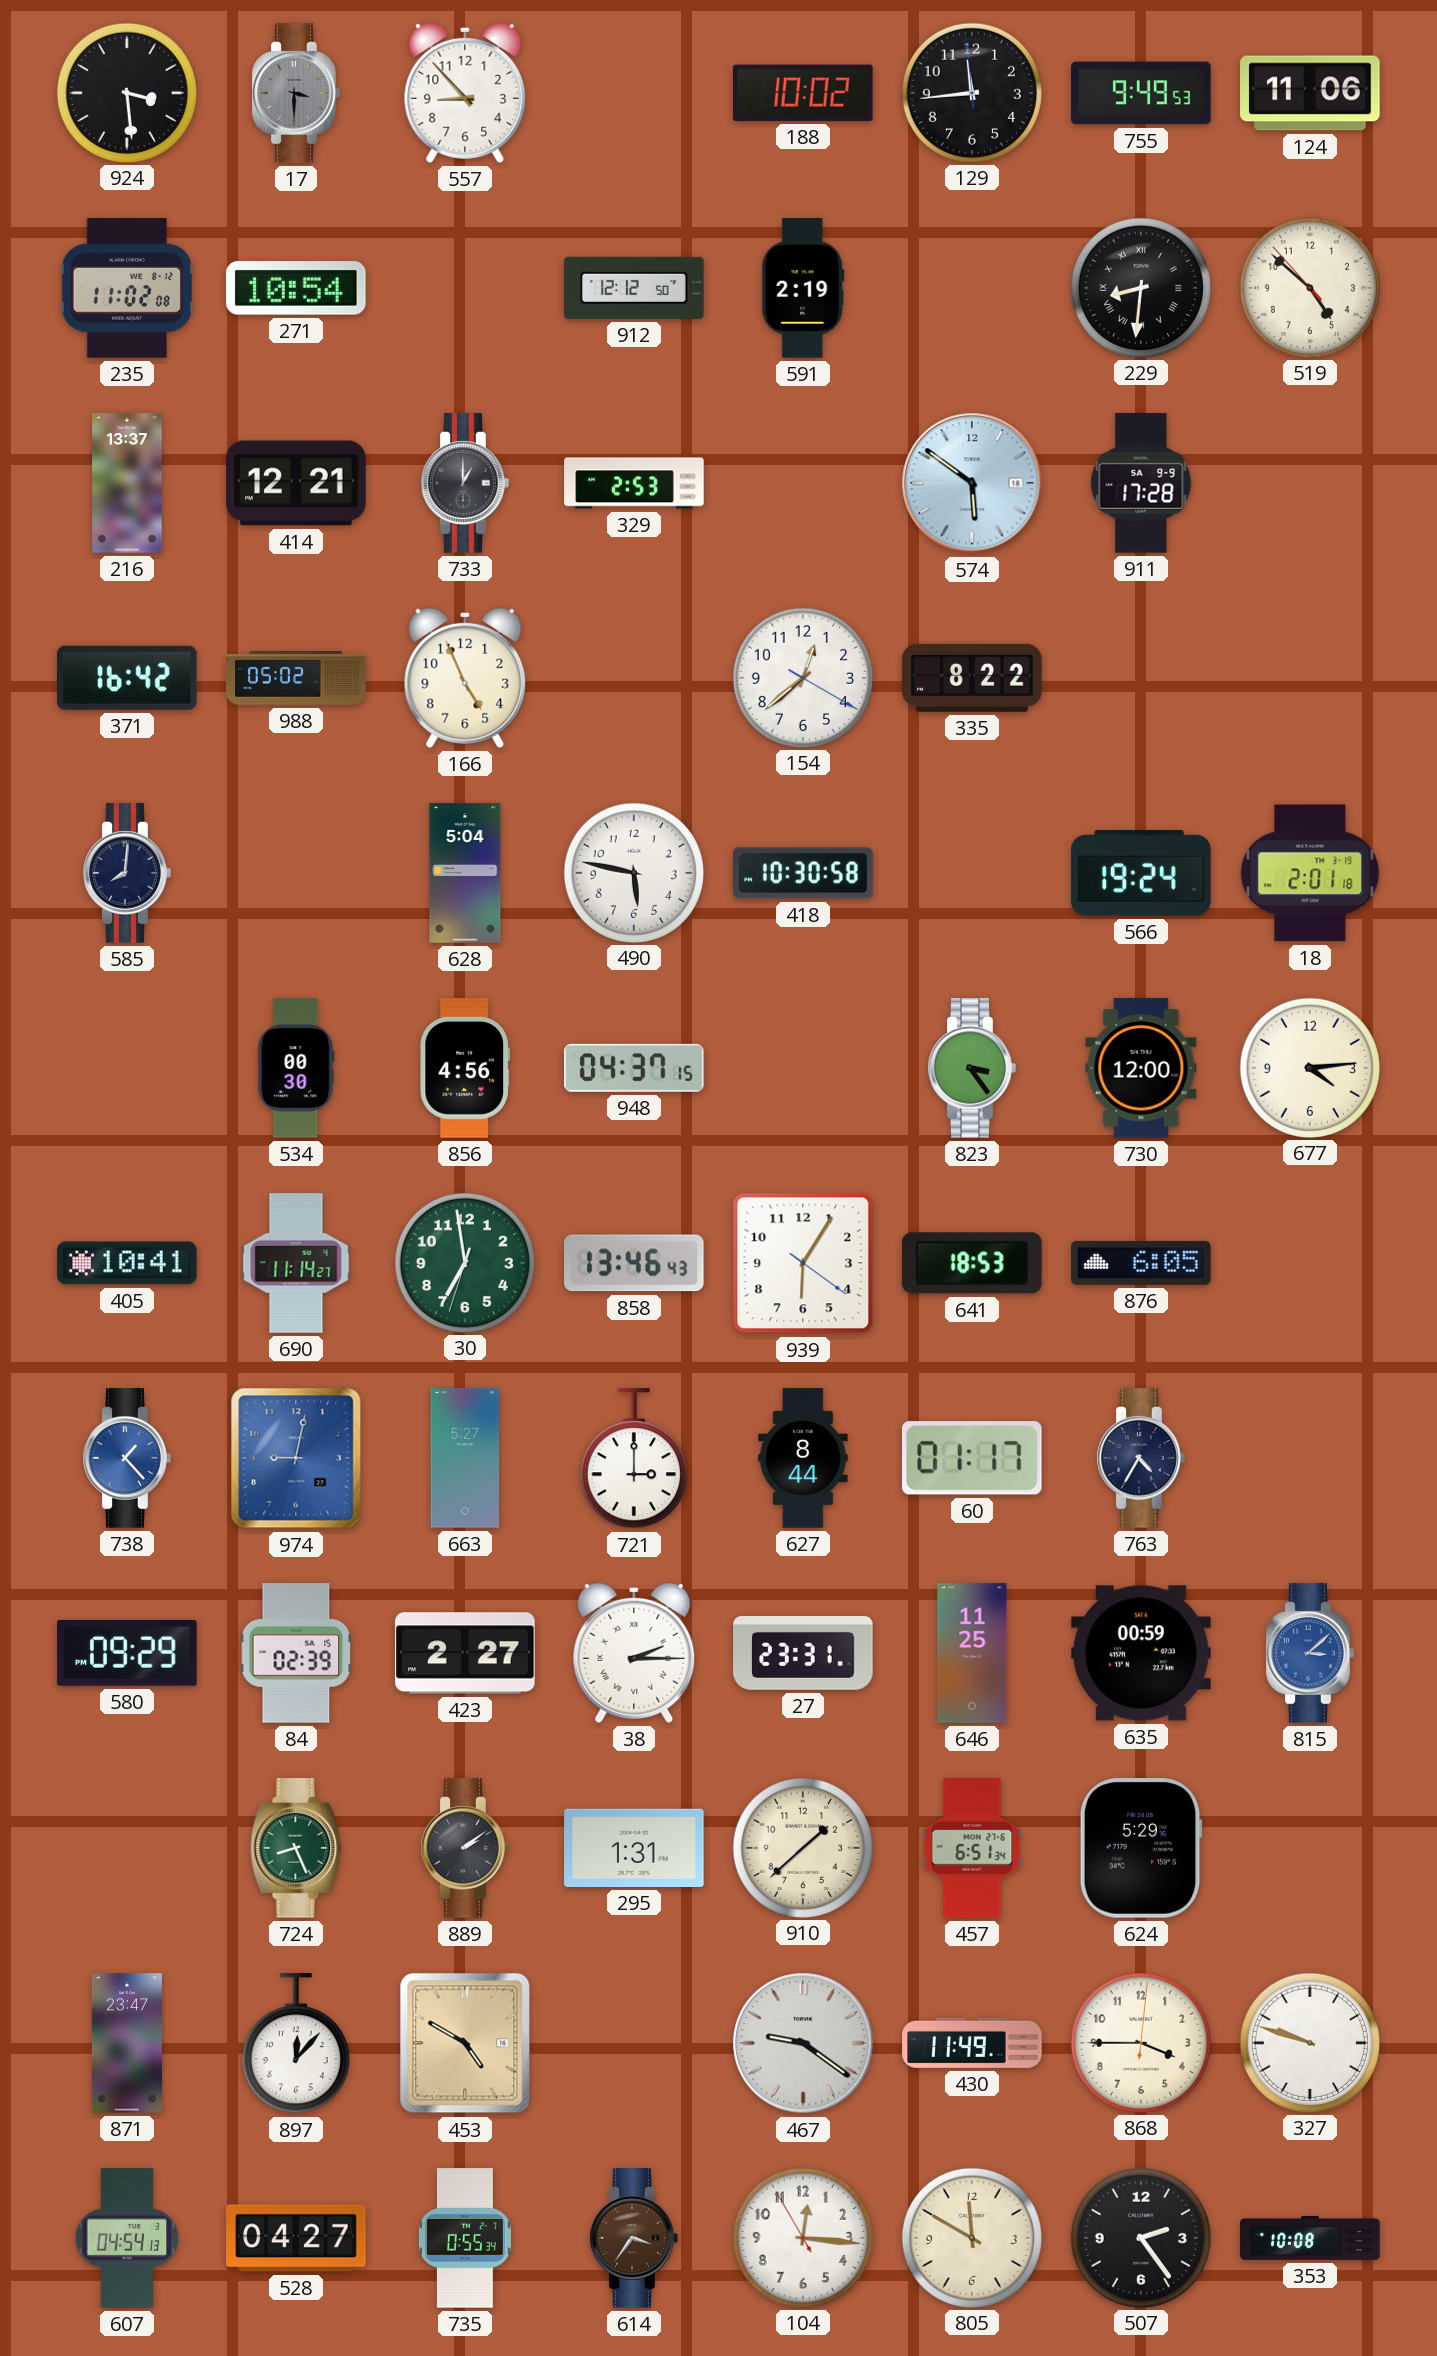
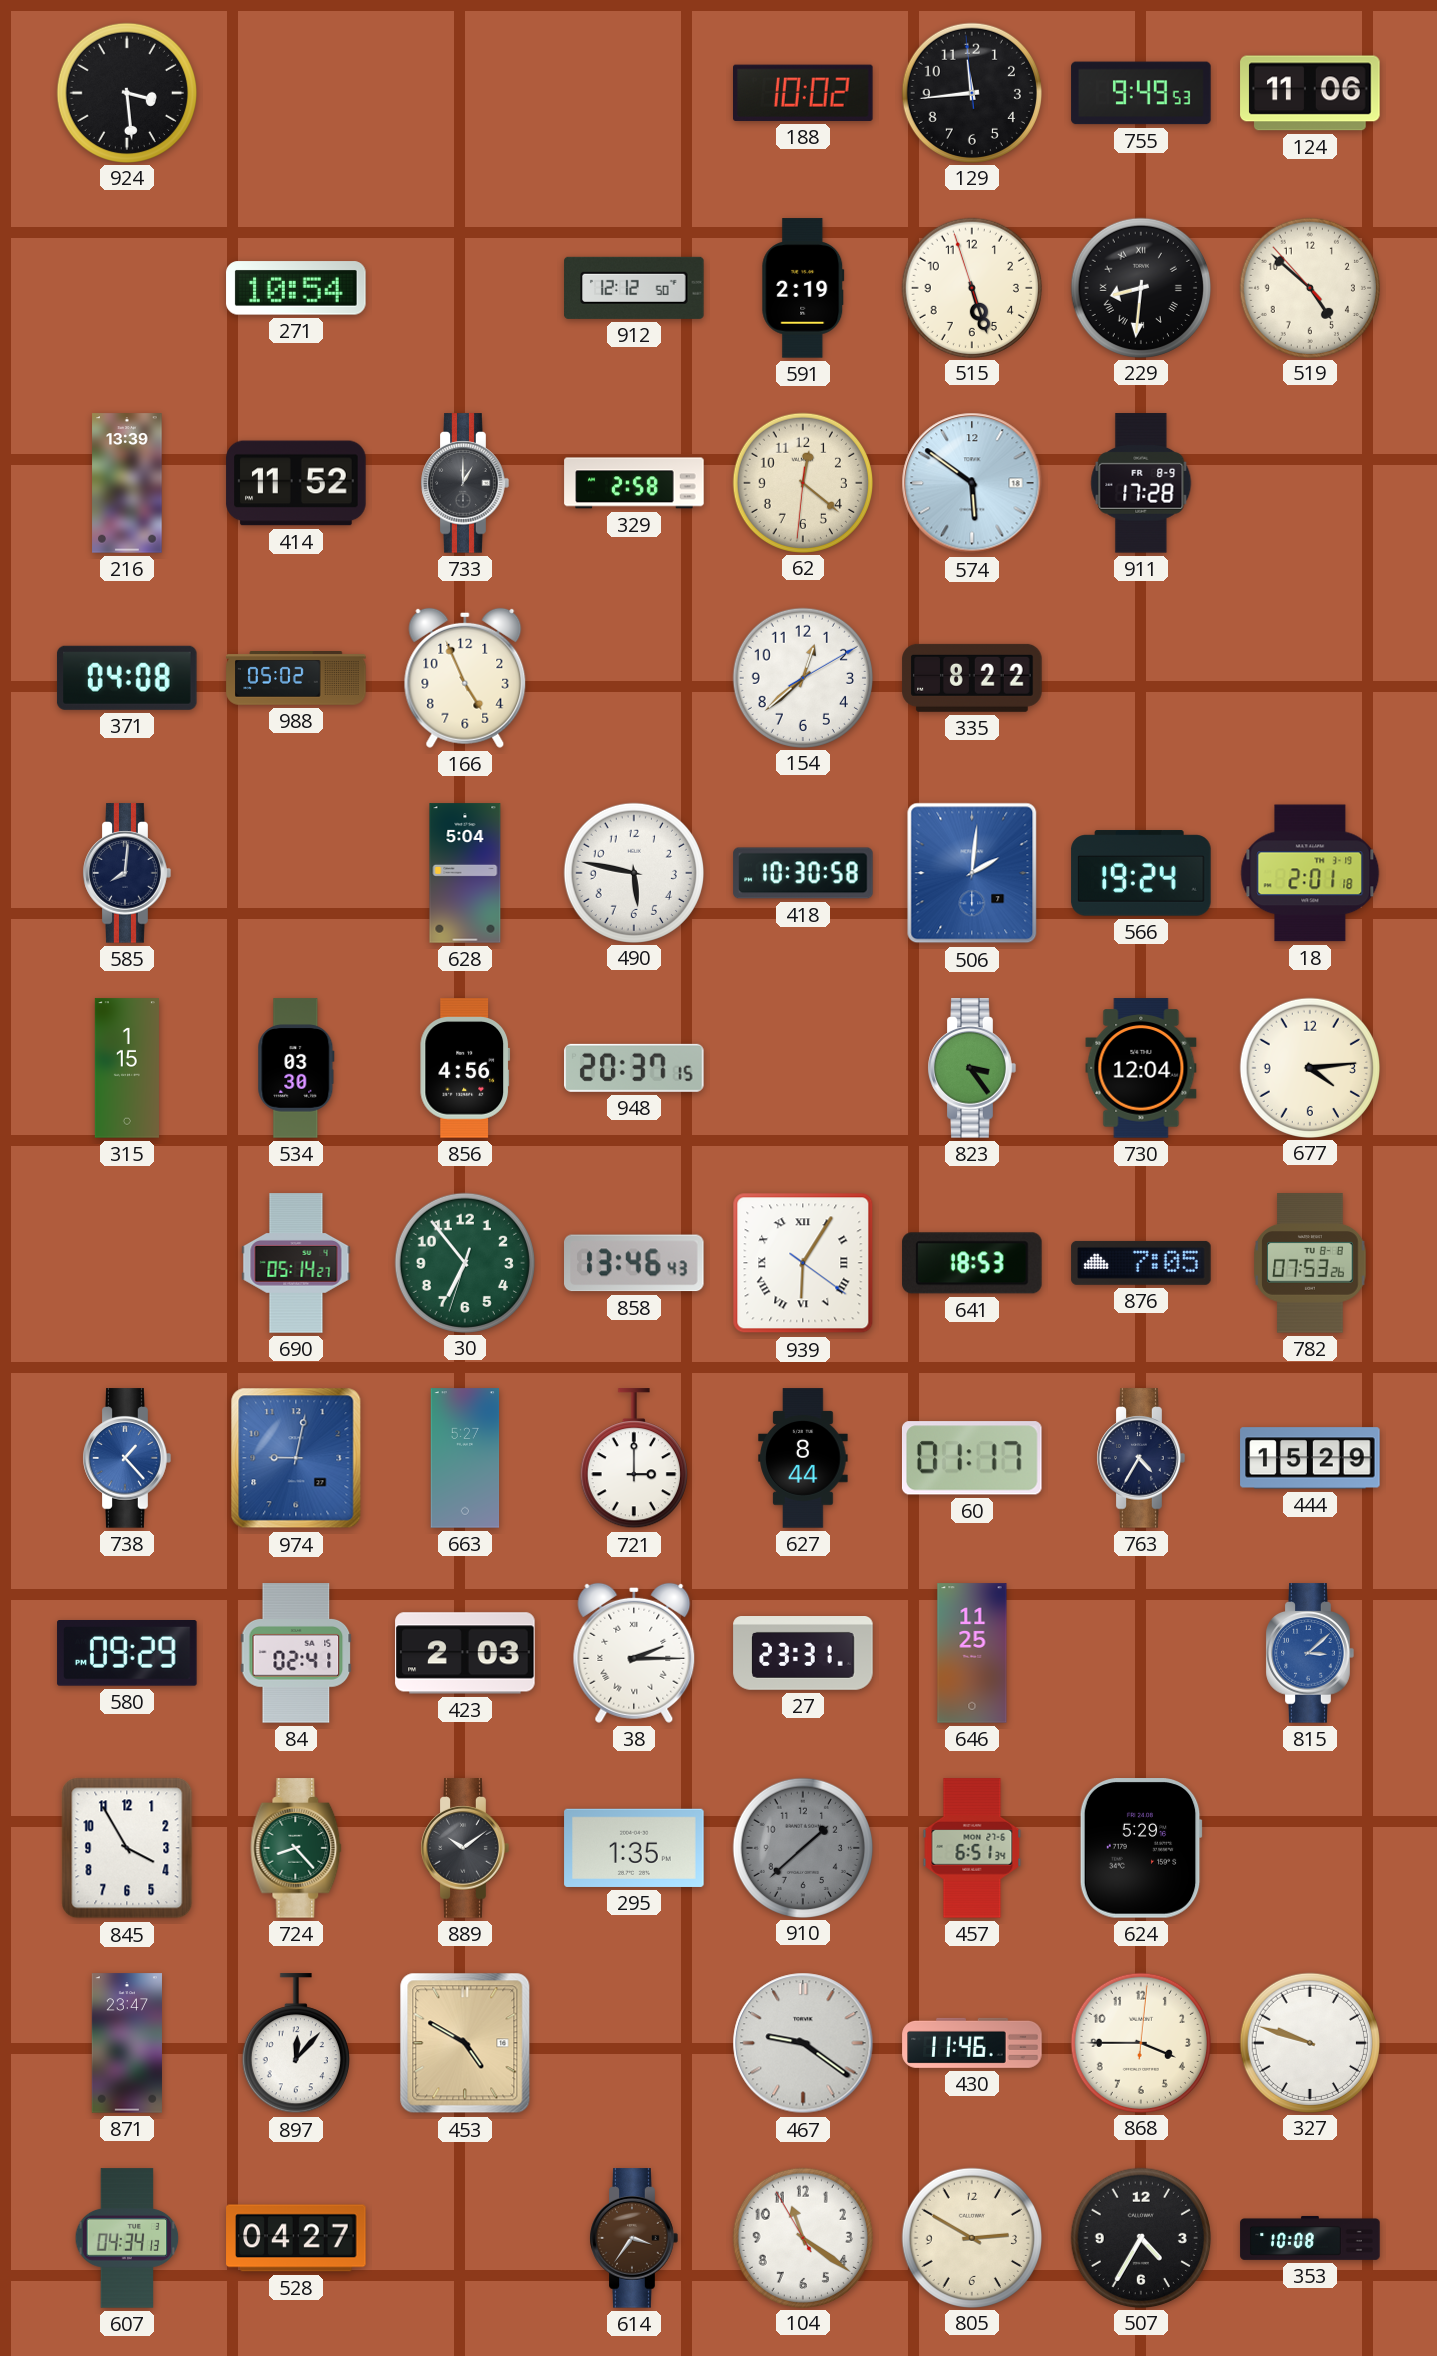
17: 3:30 -> none (296, 93)
557: 8:53 -> none (465, 93)
235: 11:02 -> none (126, 288)
515: none -> 5:26 (971, 287)
216: 13:37 -> 13:39 (127, 483)
414: 12:21 -> 11:52 (296, 483)
329: 2:53 -> 2:58 (634, 483)
62: none -> 12:21 (802, 482)
911 date: SA 9-9 -> FR 8-9 (1141, 483)
371: 16:42 -> 04:08 (127, 678)
154: 12:38:20 -> 12:38:10 (802, 677)
506: none -> 2:01 (972, 873)
315: none -> 1:15 (127, 1068)
534: 00:30 -> 03:30 (296, 1068)
948: 04:37 -> 20:37 (634, 1068)
730: 12:00 -> 12:04 (1141, 1068)
405: 10:41 -> none (127, 1263)
690: 11:14 -> 05:14 (296, 1263)
30: 6:58 -> 6:53 (464, 1262)
939 numerals: Arabic -> Roman (803, 1263)
876: 6:05 -> 7:05 (1141, 1263)
782: none -> 07:53 (1310, 1263)
444: none -> 15:29 (1310, 1458)
84: 02:39 -> 02:41 (296, 1653)
423: 2:27 -> 2:03 (465, 1653)
635: 00:59 -> none (1141, 1653)
845: none -> 3:55 (127, 1848)
724: 8:26 -> 8:23 (296, 1848)
889: 2:09 -> 10:09 (465, 1848)
295: 1:31 -> 1:35 (634, 1848)
910 dial: cream -> grey (802, 1847)
430: 11:49 -> 11:46 (972, 2043)
607: 04:54 -> 04:34 (127, 2238)
735: 0:55 -> none (465, 2238)
104: 12:15 -> 11:20 (802, 2237)
805: 11:50 -> 2:50 (971, 2237)
507: 2:24 -> 4:35 (1140, 2237)
